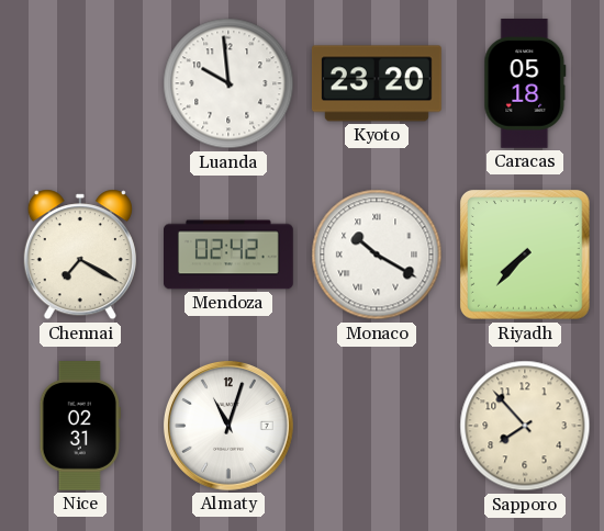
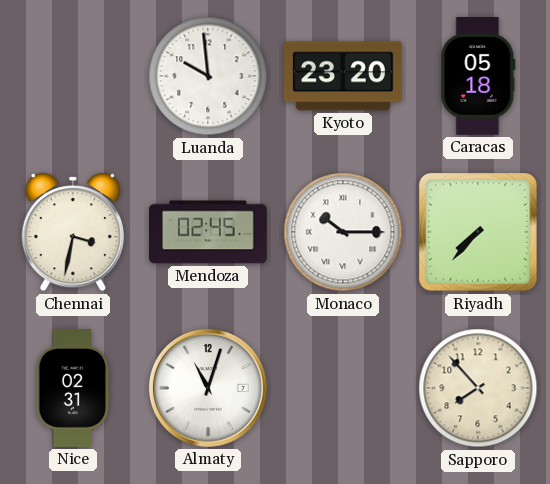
Chennai: 7:20 -> 3:32 (73, 232)
Mendoza: 02:42 -> 02:45 (209, 232)
Monaco: 10:20 -> 10:15 (343, 232)
